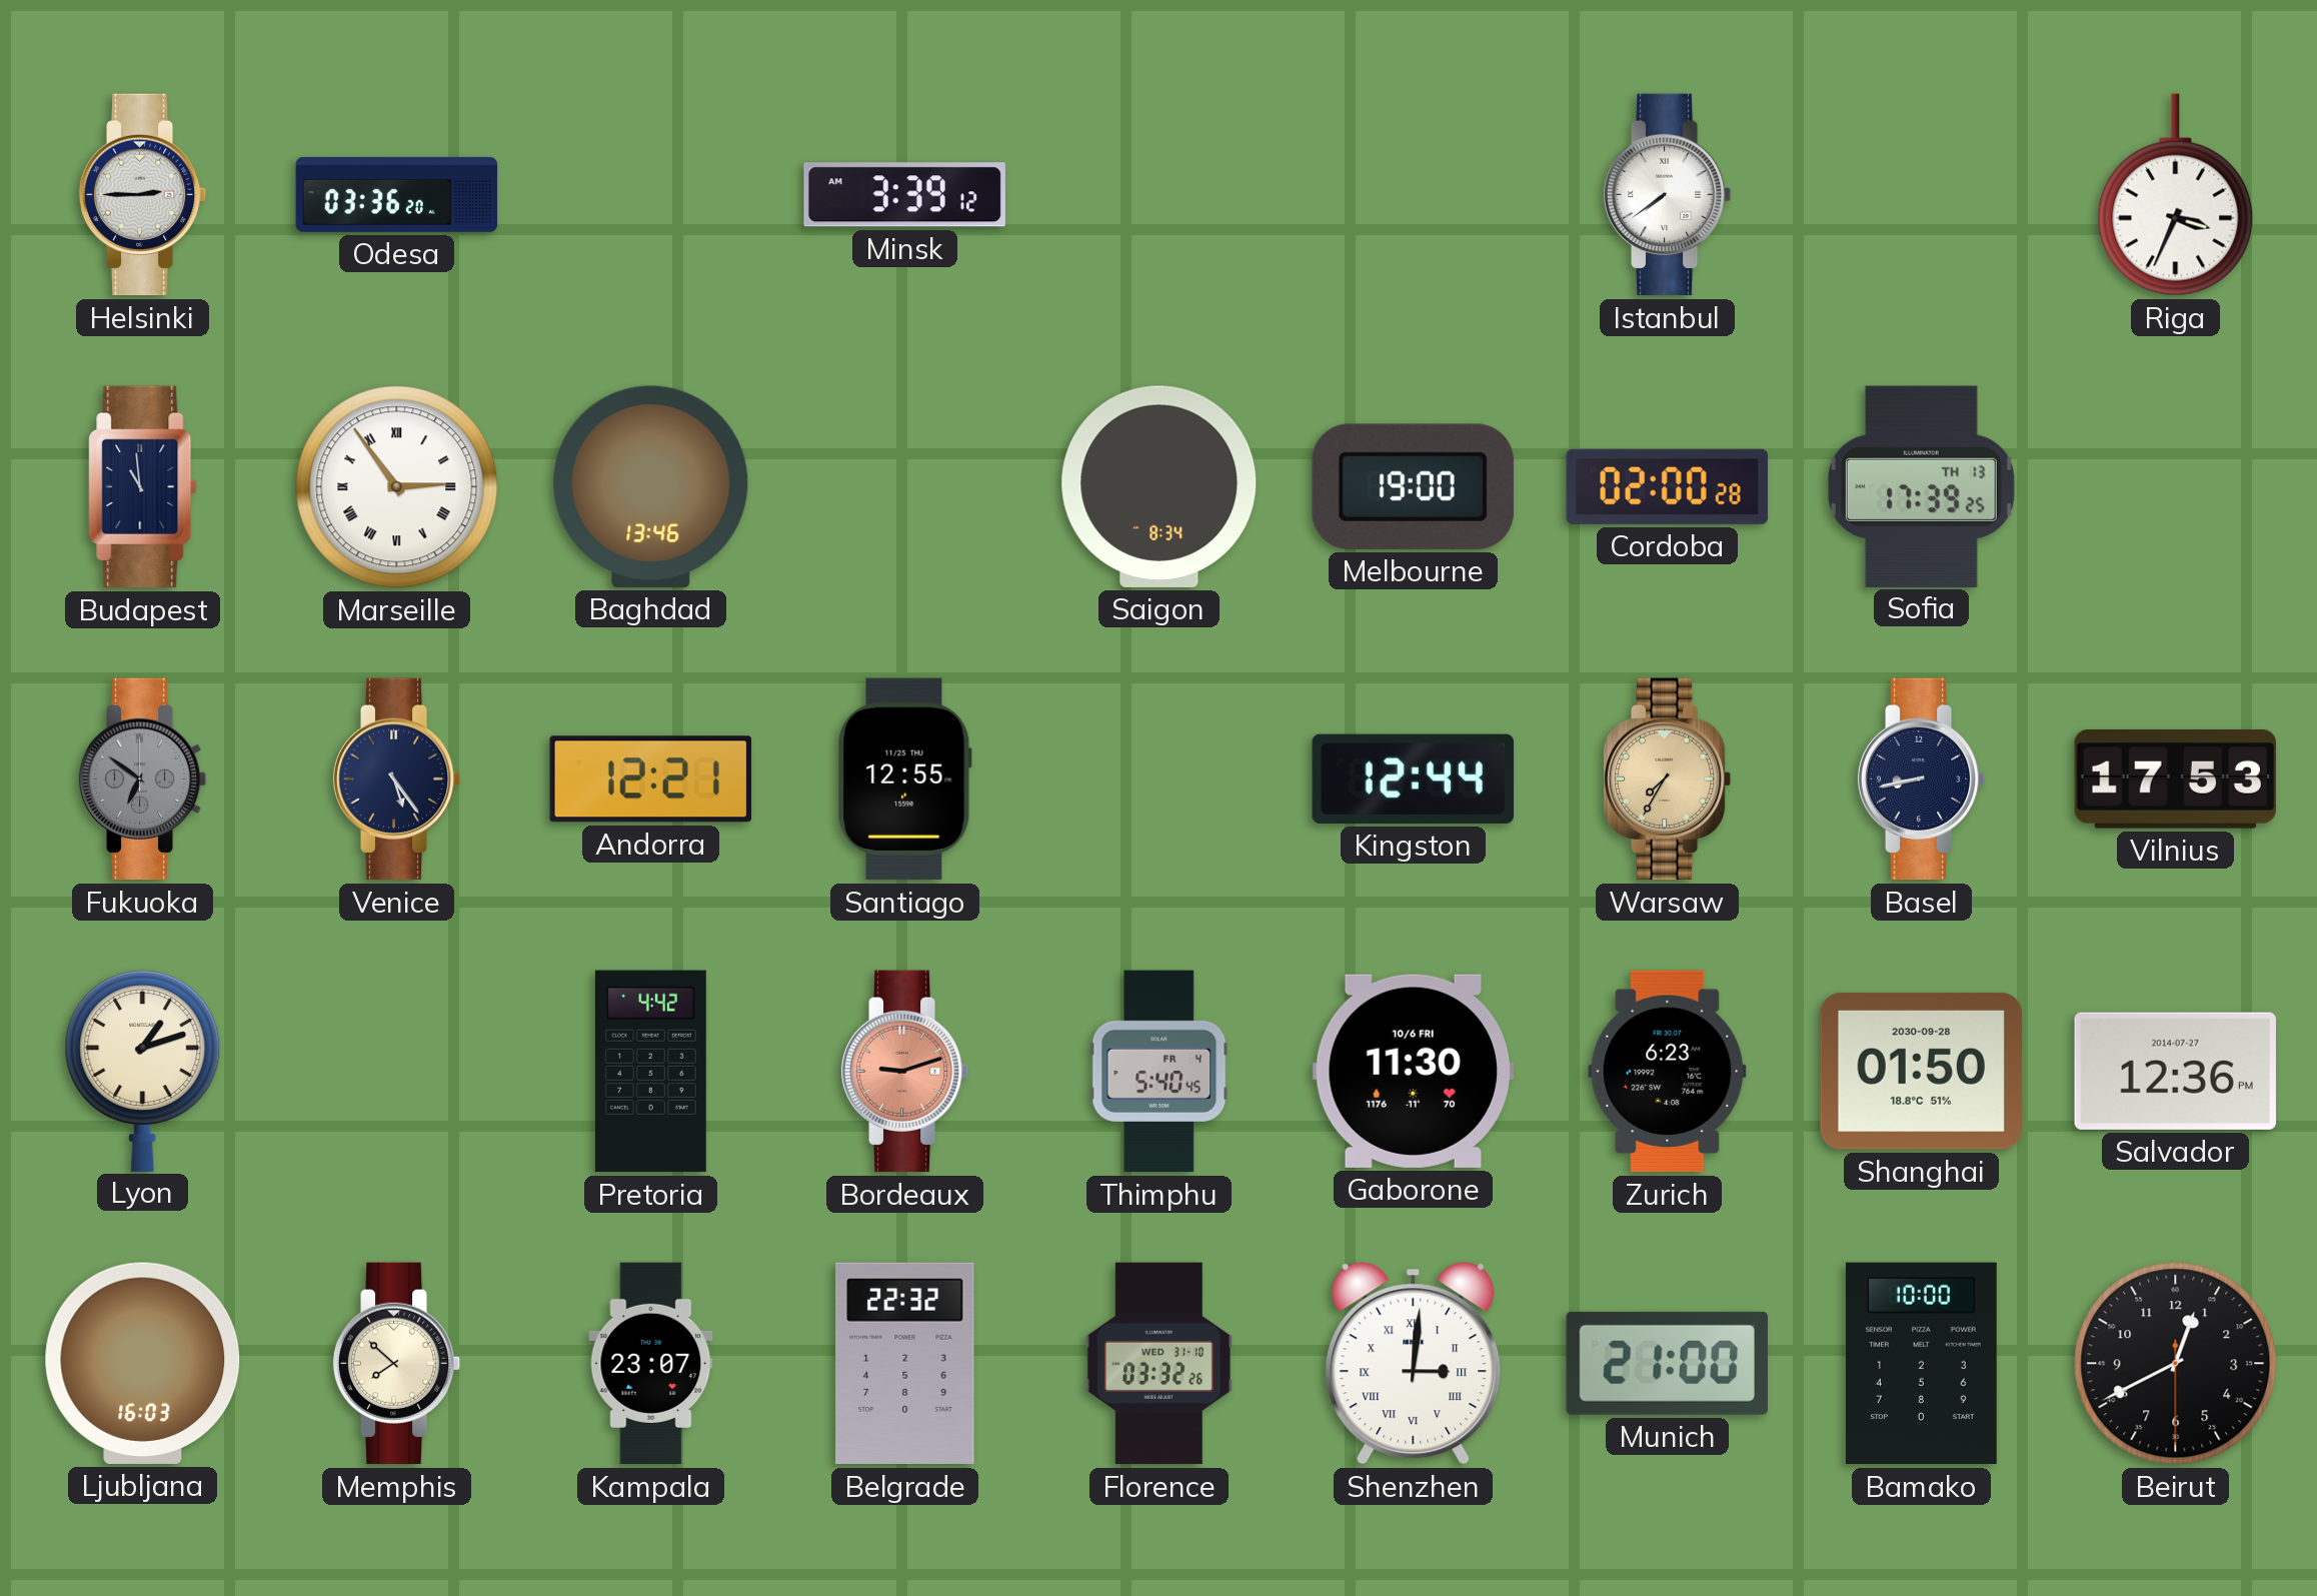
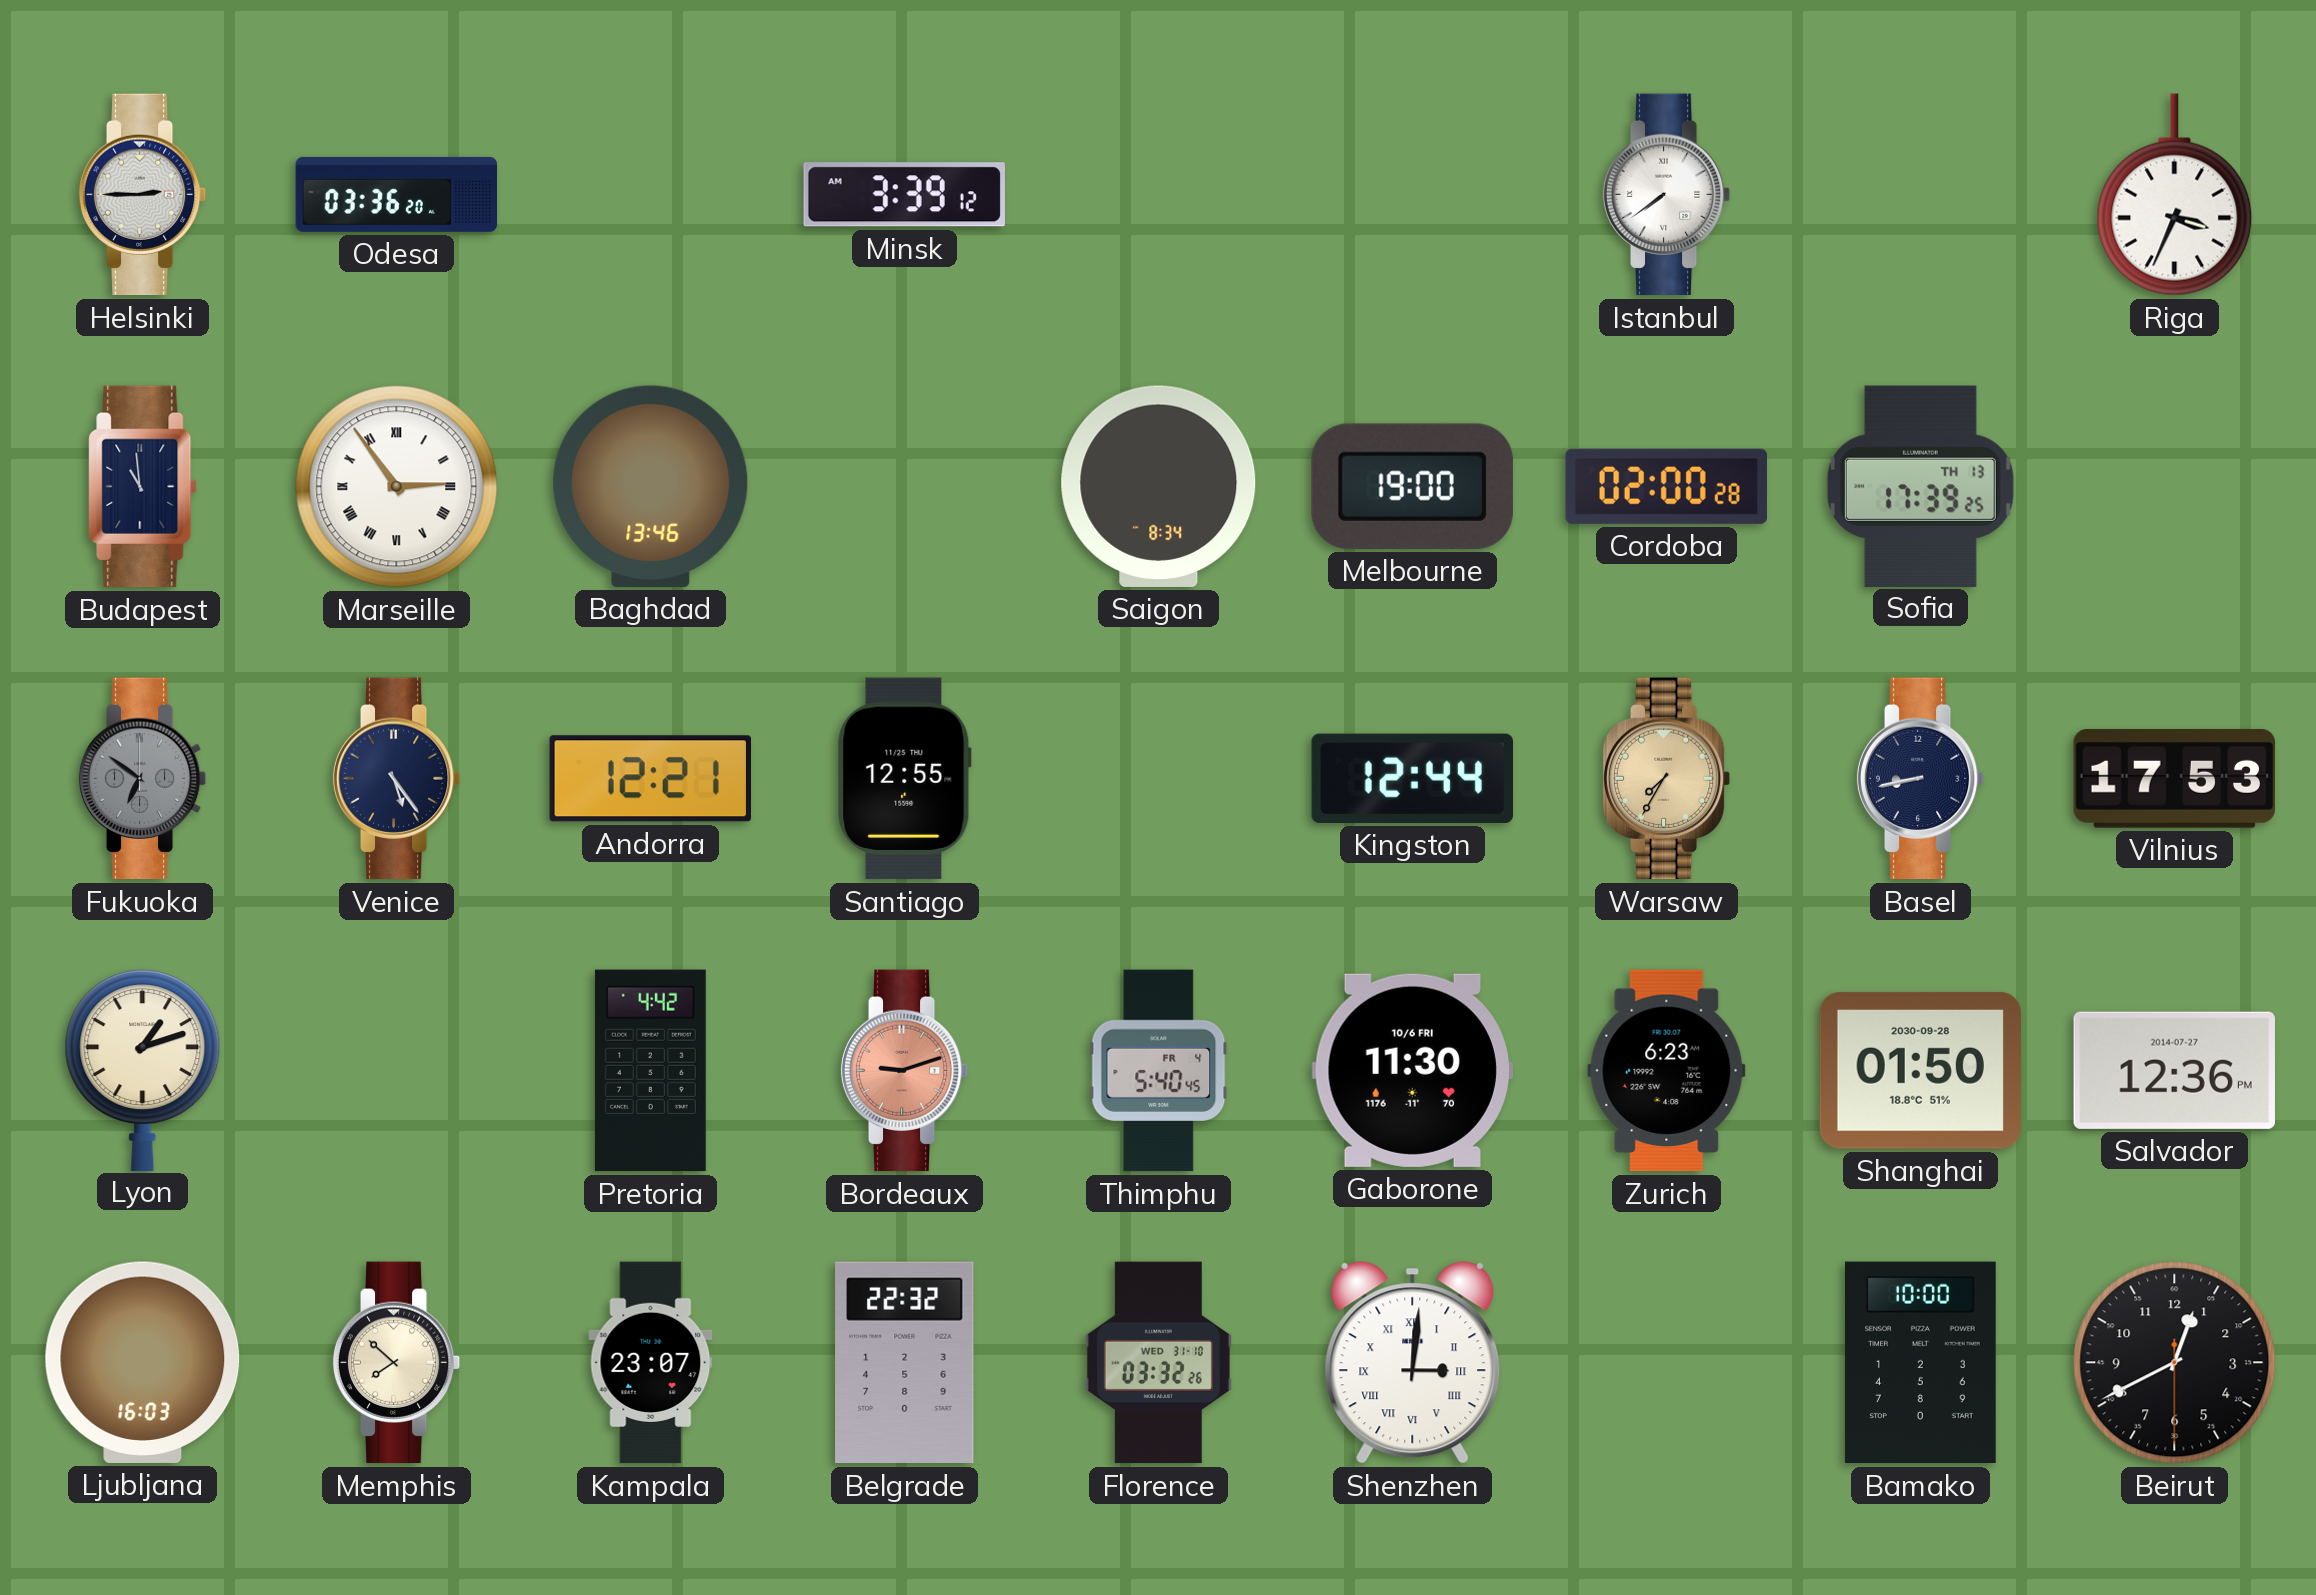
Munich: 21:00 -> none (1667, 1363)
